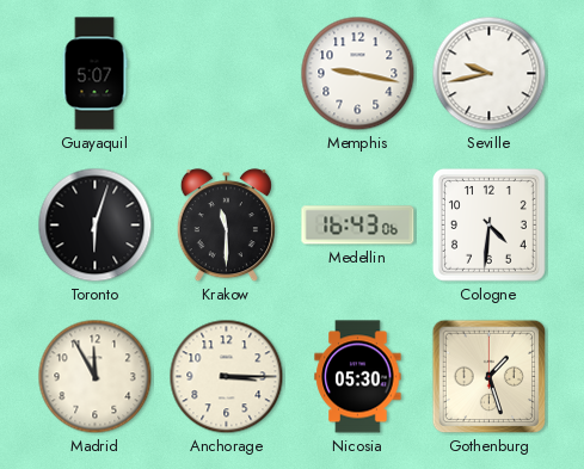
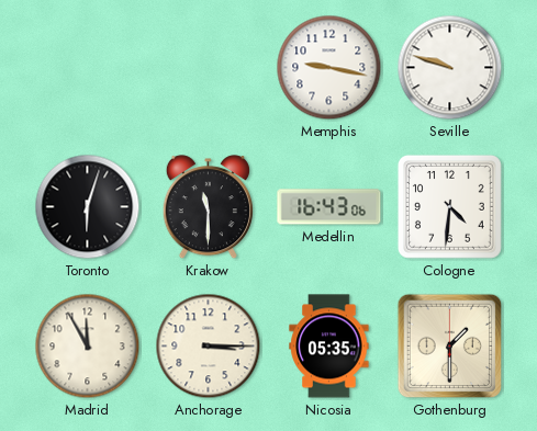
Guayaquil: 5:07 -> none (94, 74)
Seville: 9:43 -> 9:48 (450, 68)
Nicosia: 05:30 -> 05:35 (329, 347)
Gothenburg: 1:27 -> 1:30 (450, 347)
